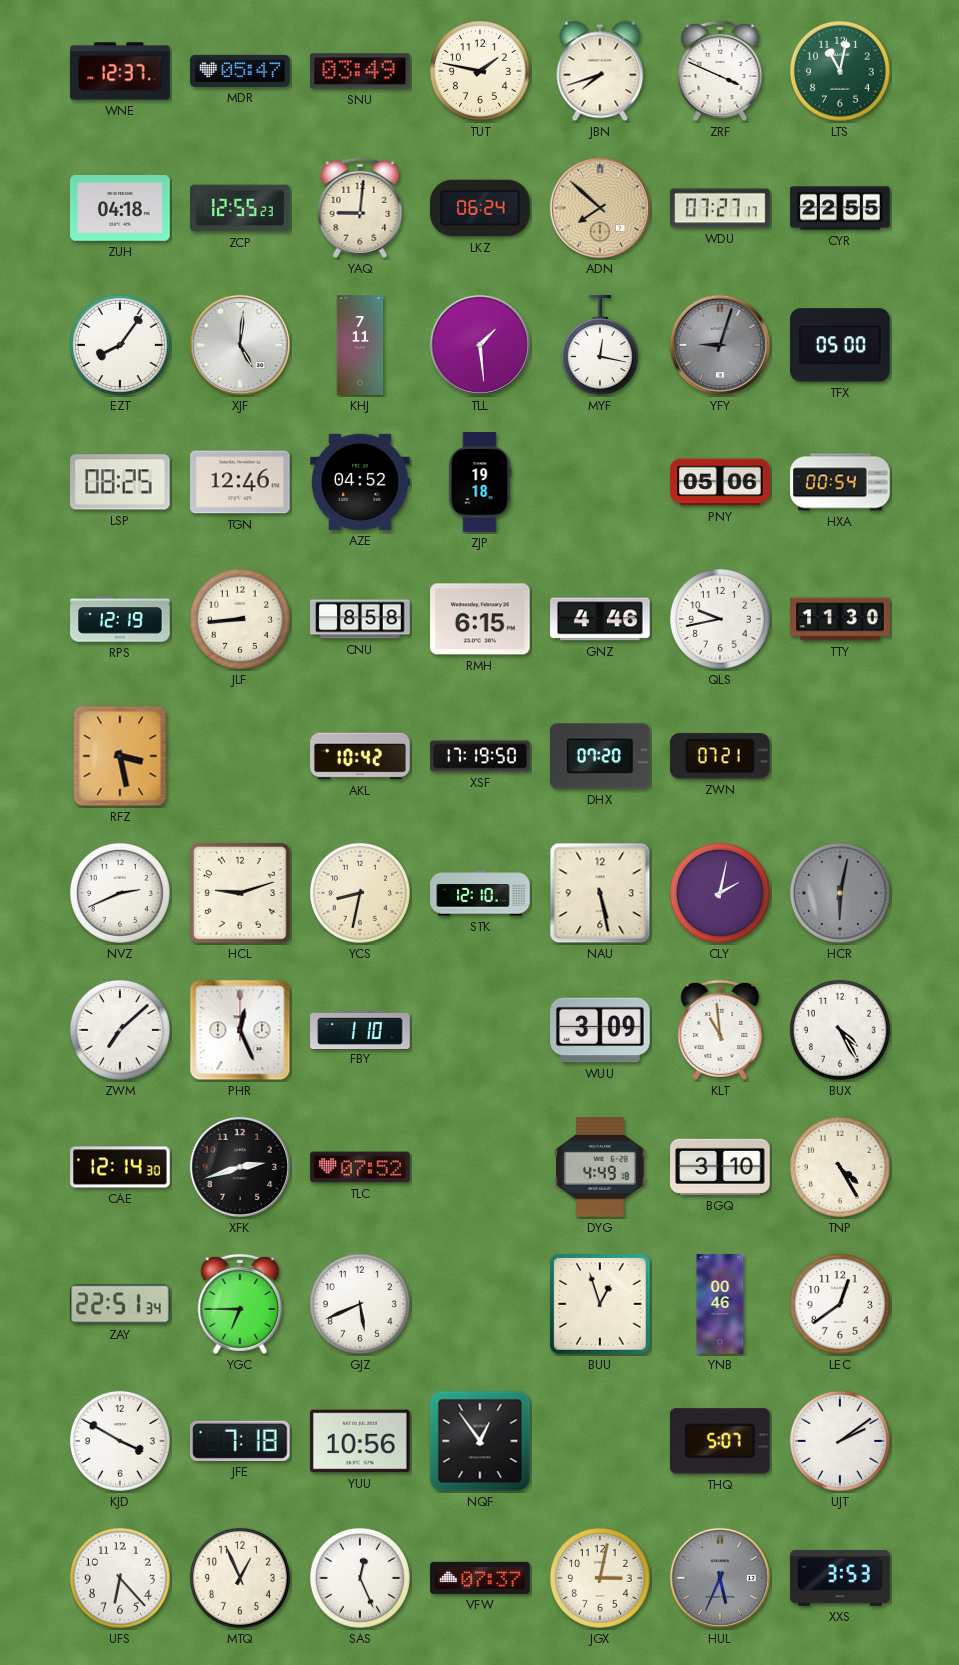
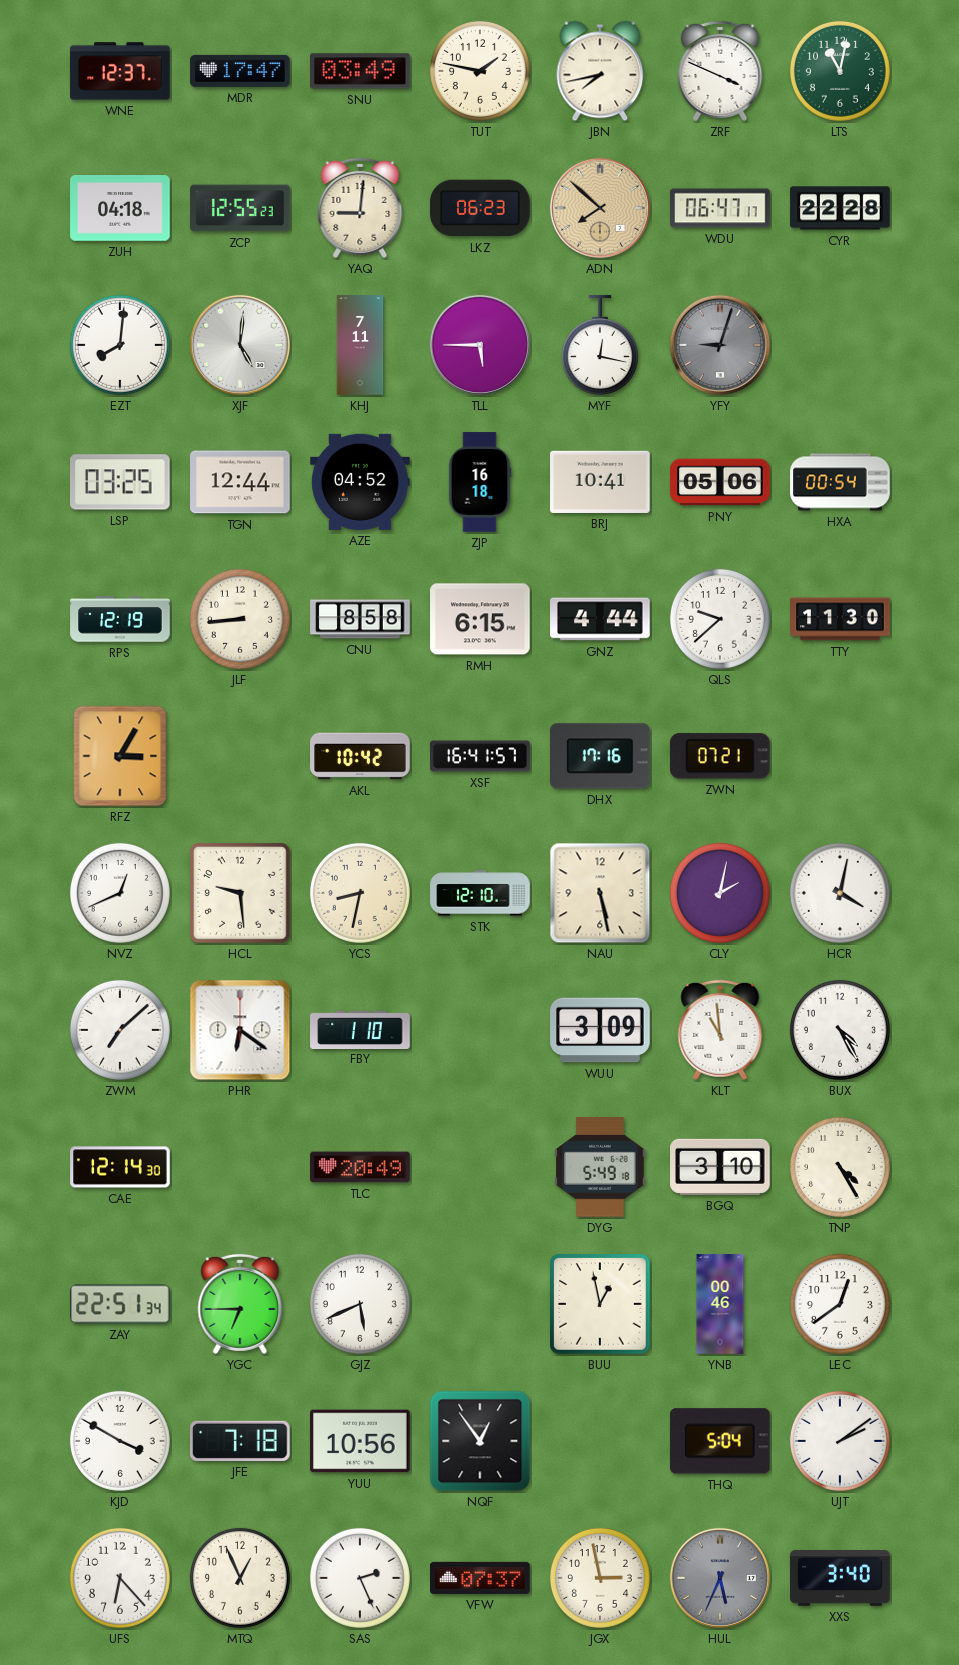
MDR: 05:47 -> 17:47 (240, 71)
JBN: 7:42 -> 7:43 (600, 71)
LKZ: 06:24 -> 06:23 (480, 208)
WDU: 07:27 -> 06:47 (720, 208)
CYR: 22:55 -> 22:28 (840, 208)
EZT: 8:06 -> 8:01 (120, 345)
TLL: 1:29 -> 5:45 (480, 345)
TFX: 05:00 -> none (840, 345)
LSP: 08:25 -> 03:25 (121, 482)
TGN: 12:46 -> 12:44 (240, 482)
ZJP: 19:18 -> 16:18 (480, 482)
BRJ: none -> 10:41 (600, 482)
GNZ: 4:46 -> 4:44 (600, 619)
QLS: 9:43 -> 9:38 (720, 619)
RFZ: 3:28 -> 3:05 (120, 756)
XSF: 17:19 -> 16:41 (480, 756)
DHX: 07:20 -> 17:16 (601, 756)
NVZ: 2:41 -> 12:41 (120, 893)
HCL: 9:12 -> 9:29 (241, 894)
HCR: 6:02 -> 4:02 (840, 893)
HCR dial: grey -> white (840, 893)
PHR: 12:26 -> 6:21 (240, 1030)
XFK: 2:42 -> none (240, 1167)
TLC: 07:52 -> 20:49 (360, 1167)
DYG: 4:49 -> 5:49 (600, 1167)
BUU: 12:57 -> 12:58 (601, 1305)
THQ: 5:07 -> 5:04 (720, 1441)
SAS: 12:26 -> 2:26 (360, 1578)
JGX: 3:02 -> 2:58 (600, 1578)
XXS: 3:53 -> 3:40 (840, 1579)
